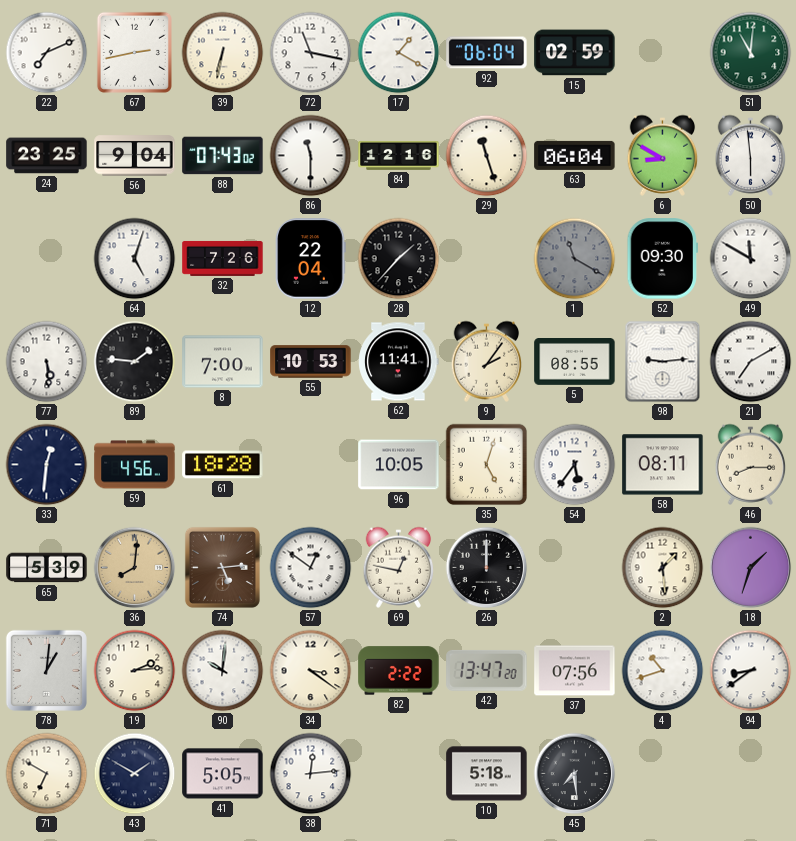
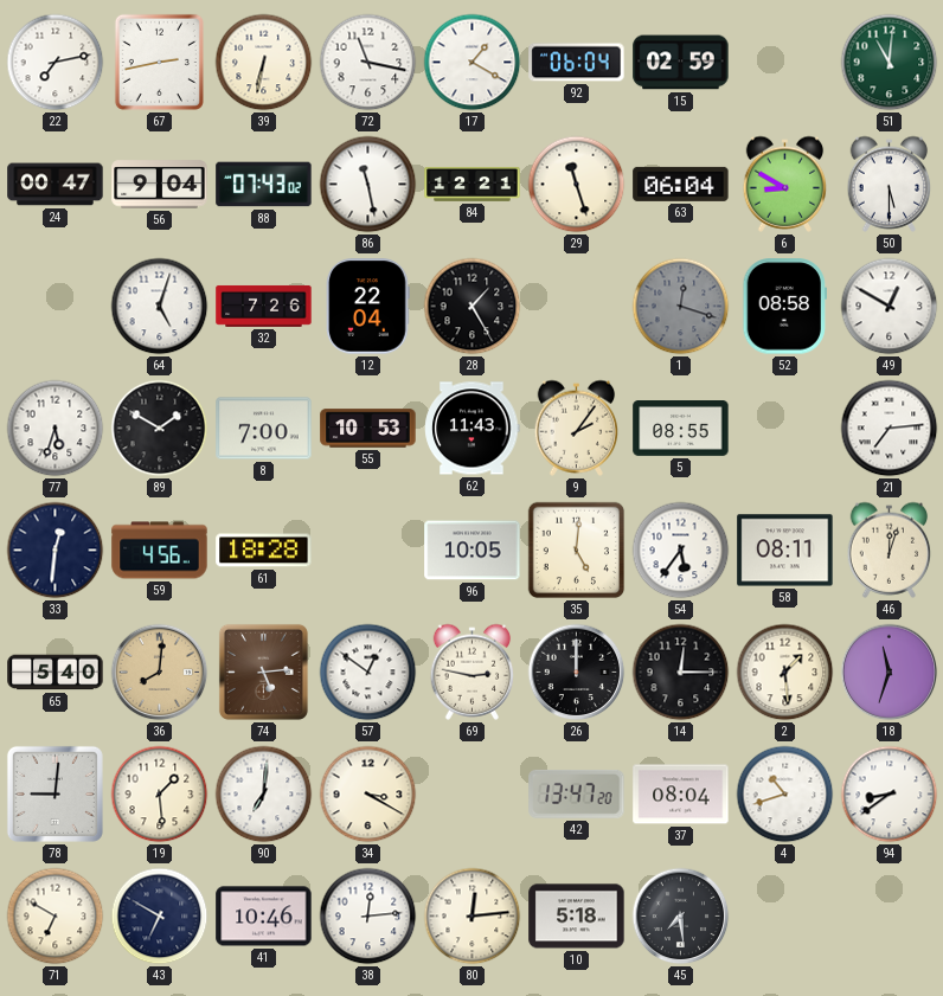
22: 7:11 -> 7:13 (56, 63)
24: 23:25 -> 00:47 (56, 185)
86: 11:30 -> 11:28 (368, 185)
84: 12:16 -> 12:21 (473, 185)
50: 5:59 -> 5:30 (890, 184)
28: 1:37 -> 1:25 (473, 307)
1: 11:20 -> 12:18 (681, 307)
52: 09:30 -> 08:58 (784, 307)
49: 11:50 -> 12:50 (890, 307)
77: 5:29 -> 5:33 (56, 429)
89: 1:46 -> 1:50 (160, 429)
62: 11:41 -> 11:43 (473, 429)
98: 9:14 -> none (663, 362)
21: 7:10 -> 7:14 (890, 429)
35: 5:03 -> 5:01 (577, 551)
46: 8:15 -> 12:03 (890, 550)
65: 5:39 -> 5:40 (56, 673)
69: 12:47 -> 2:47 (473, 672)
14: none -> 12:15 (681, 673)
18: 1:33 -> 11:33 (890, 673)
78: 1:01 -> 9:01 (54, 793)
19: 2:14 -> 1:29 (160, 795)
90: 10:01 -> 7:01 (264, 795)
34: 3:21 -> 3:20 (368, 795)
82: 2:22 -> none (399, 671)
37: 07:56 -> 08:04 (681, 795)
43: 1:50 -> 6:50 (160, 917)
41: 5:05 -> 10:46 (264, 917)
80: none -> 12:14 (473, 917)
